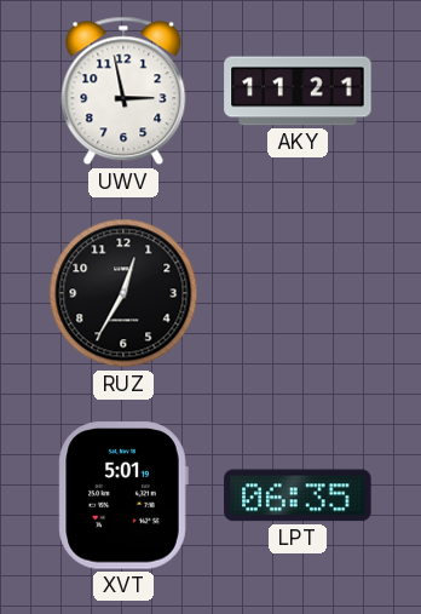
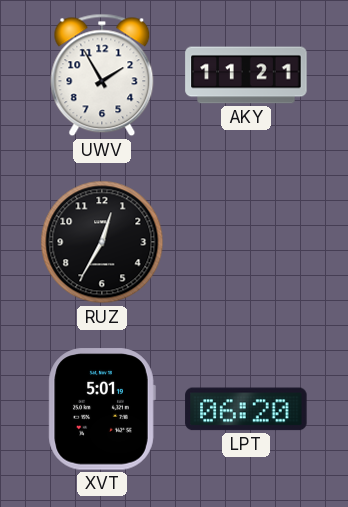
UWV: 2:58 -> 1:55 (102, 75)
LPT: 06:35 -> 06:20 (246, 409)
